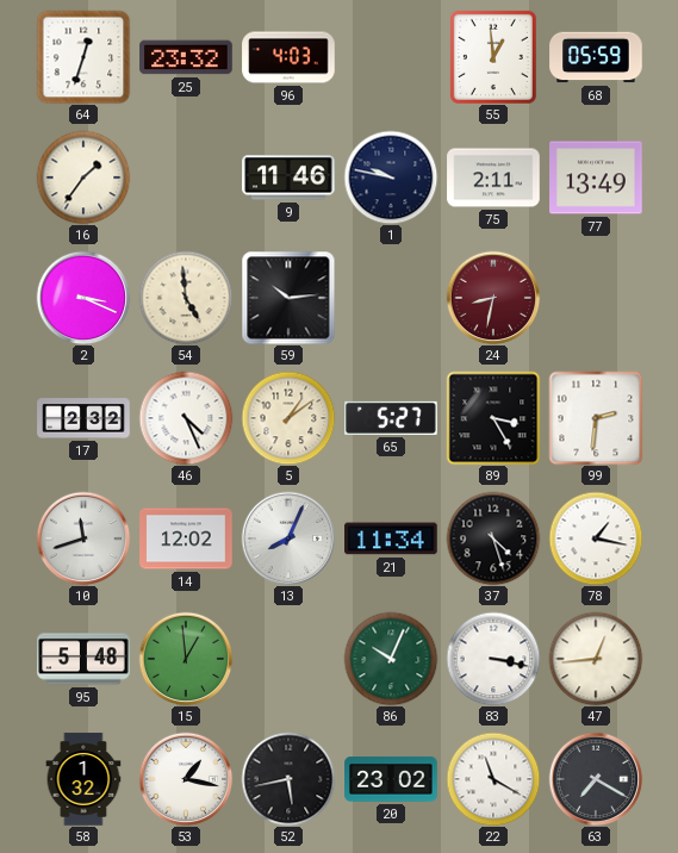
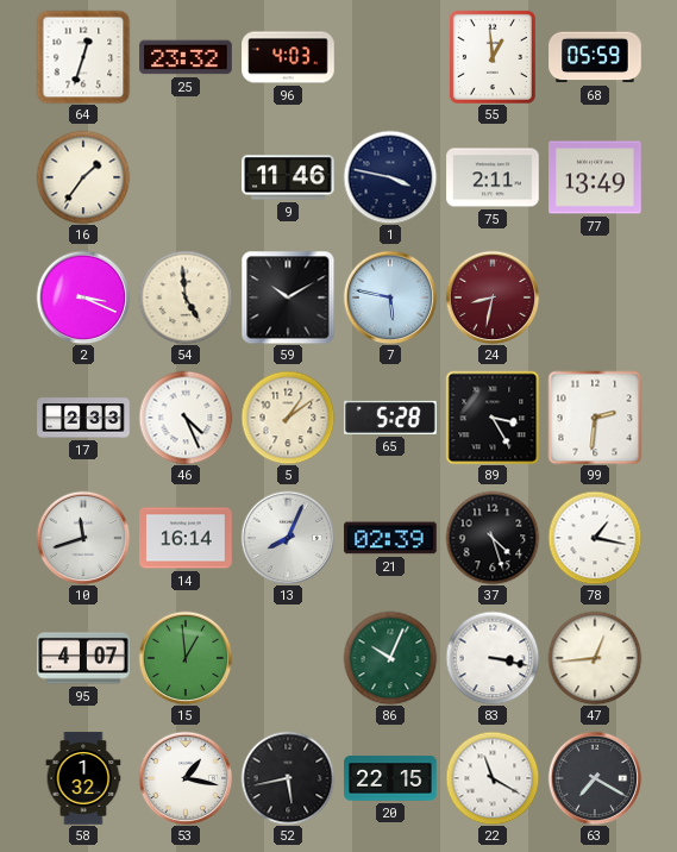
1: 9:47 -> 3:47 (390, 177)
59: 10:14 -> 10:10 (288, 297)
7: none -> 5:47 (390, 297)
17: 2:32 -> 2:33 (83, 418)
65: 5:27 -> 5:28 (390, 418)
14: 12:02 -> 16:14 (186, 538)
21: 11:34 -> 02:39 (390, 538)
95: 5:48 -> 4:07 (83, 658)
20: 23:02 -> 22:15 (390, 778)
